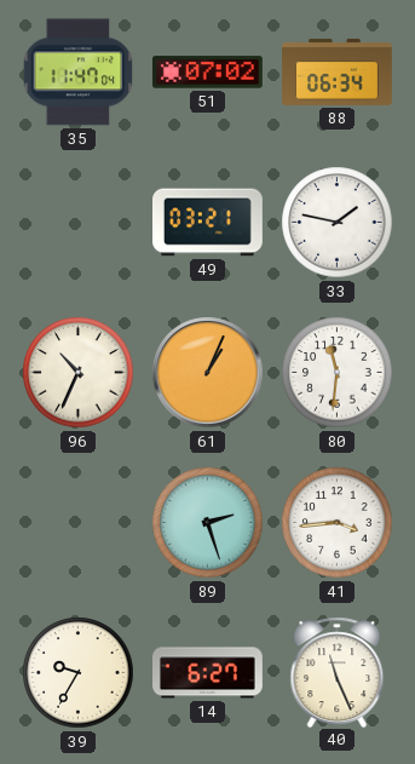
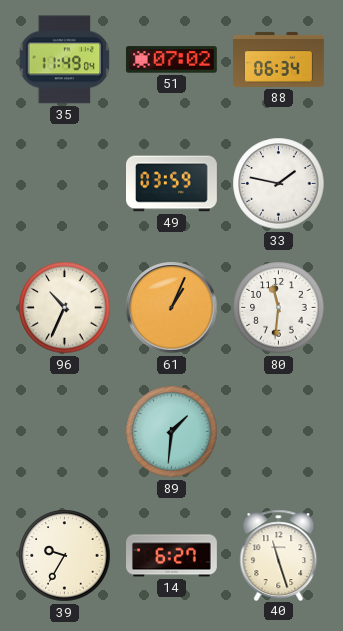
35: 11:47 -> 11:49 (65, 60)
49: 03:21 -> 03:59 (172, 184)
89: 2:27 -> 1:31 (172, 432)
41: 3:44 -> none (338, 523)
40: 11:26 -> 11:27 (279, 555)
